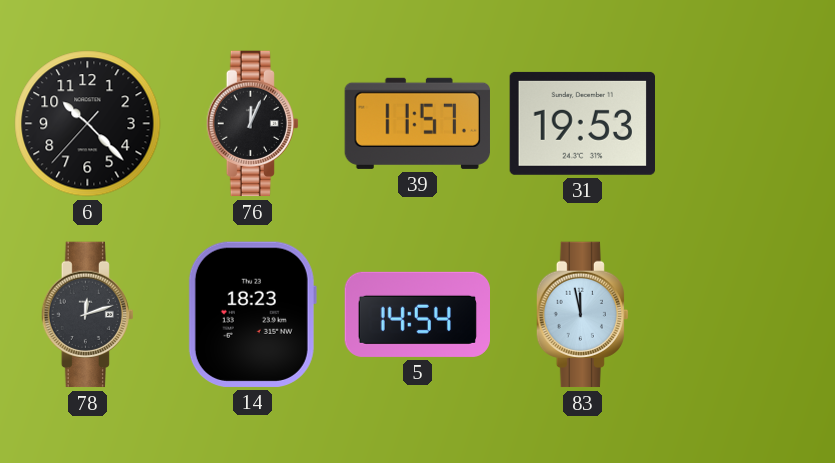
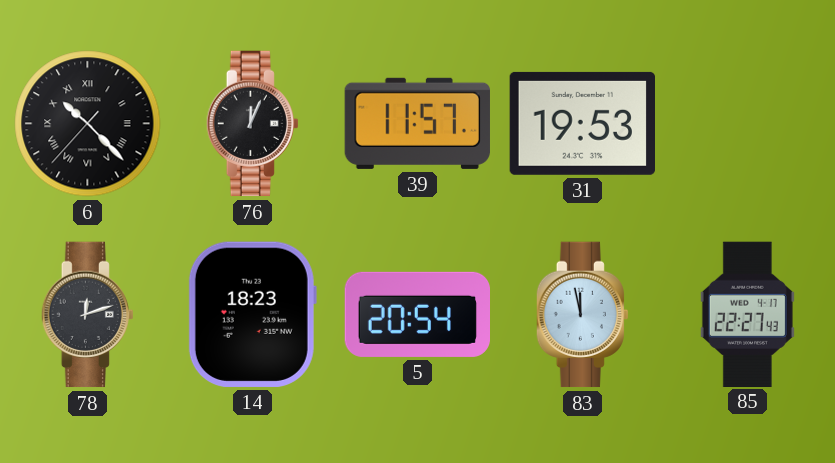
6 numerals: Arabic -> Roman (88, 124)
5: 14:54 -> 20:54 (418, 314)
85: none -> 22:27 (747, 314)
